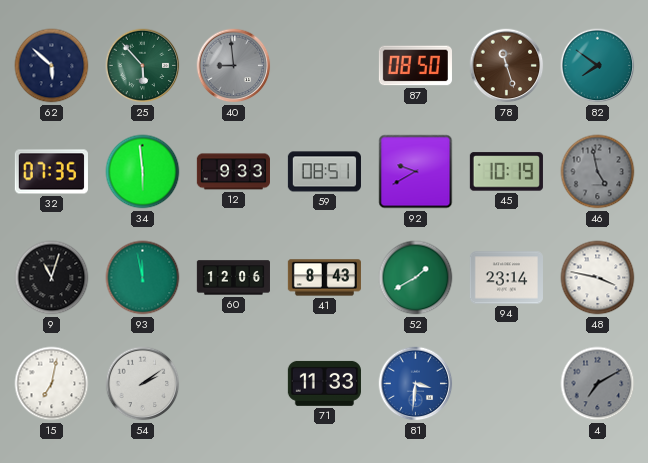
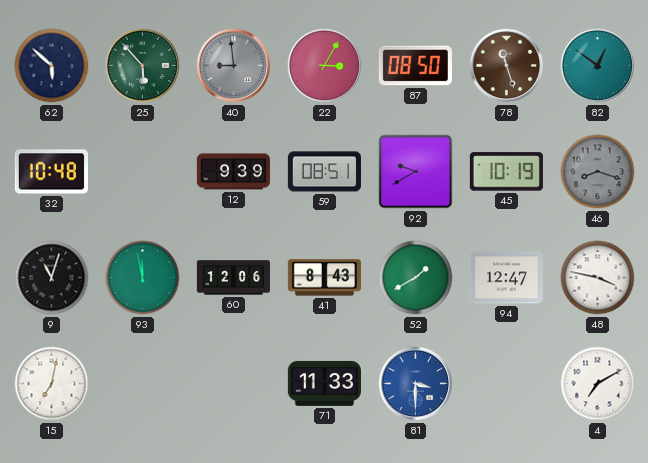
22: none -> 3:05 (325, 66)
82: 7:51 -> 12:51 (598, 66)
32: 07:35 -> 10:48 (51, 172)
34: 5:59 -> none (143, 172)
12: 9:33 -> 9:39 (233, 172)
46: 4:58 -> 8:18 (598, 172)
94: 23:14 -> 12:47 (506, 278)
54: 2:09 -> none (143, 384)
81: 3:31 -> 3:30 (416, 384)
4 dial: grey -> white (598, 384)
